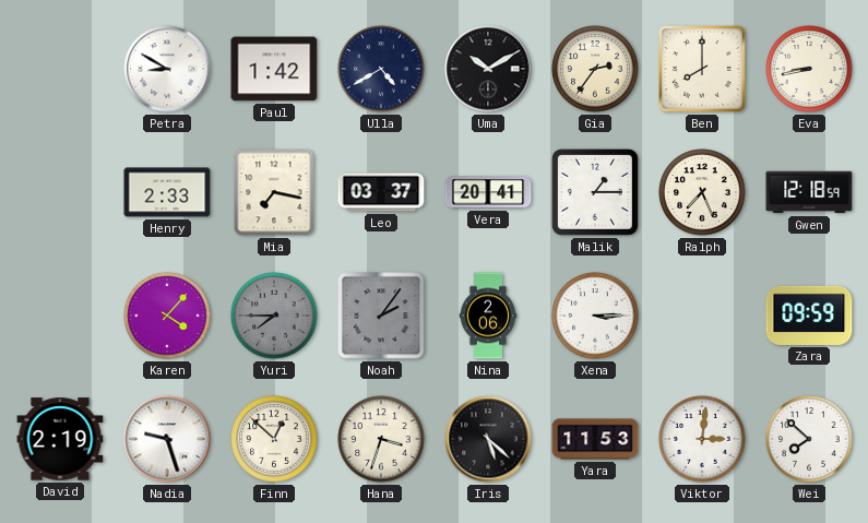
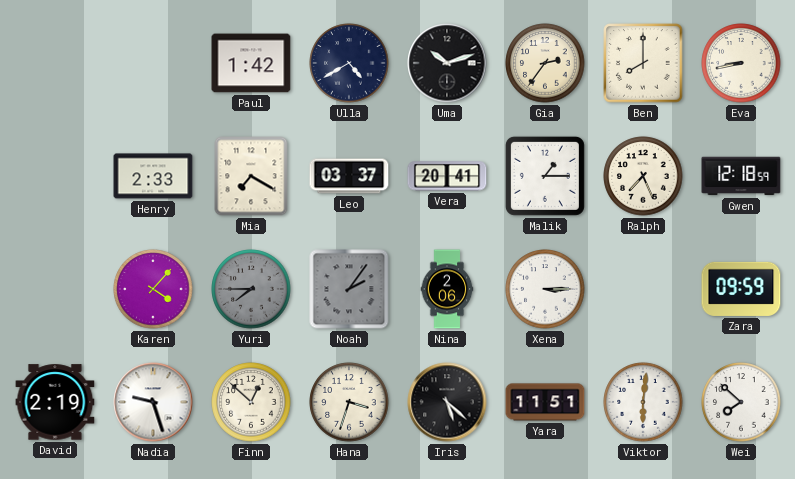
Petra: 8:50 -> none (167, 69)
Uma: 10:10 -> 10:12 (447, 63)
Mia: 7:17 -> 7:20 (251, 176)
Yara: 11:53 -> 11:51 (545, 402)
Viktor: 3:01 -> 6:01 (643, 402)
